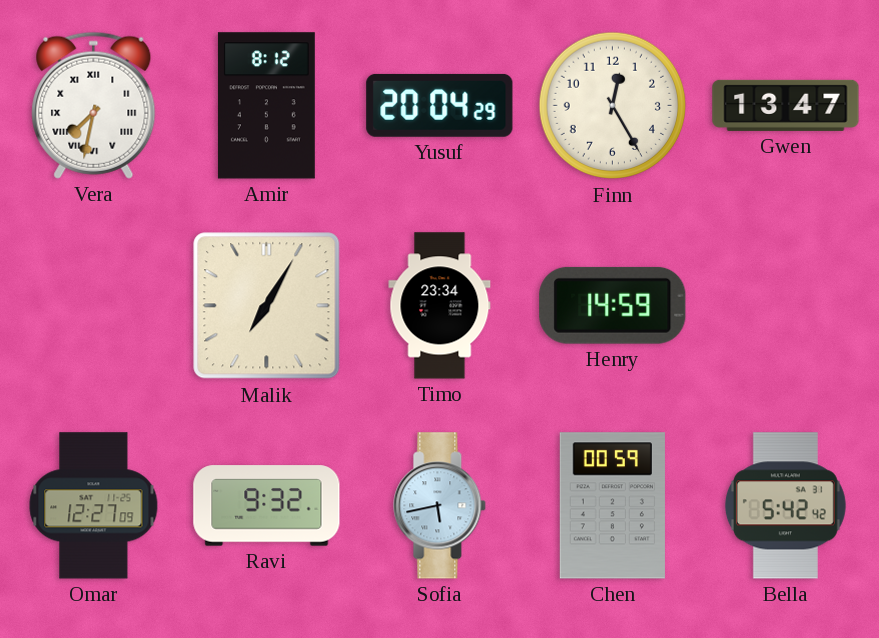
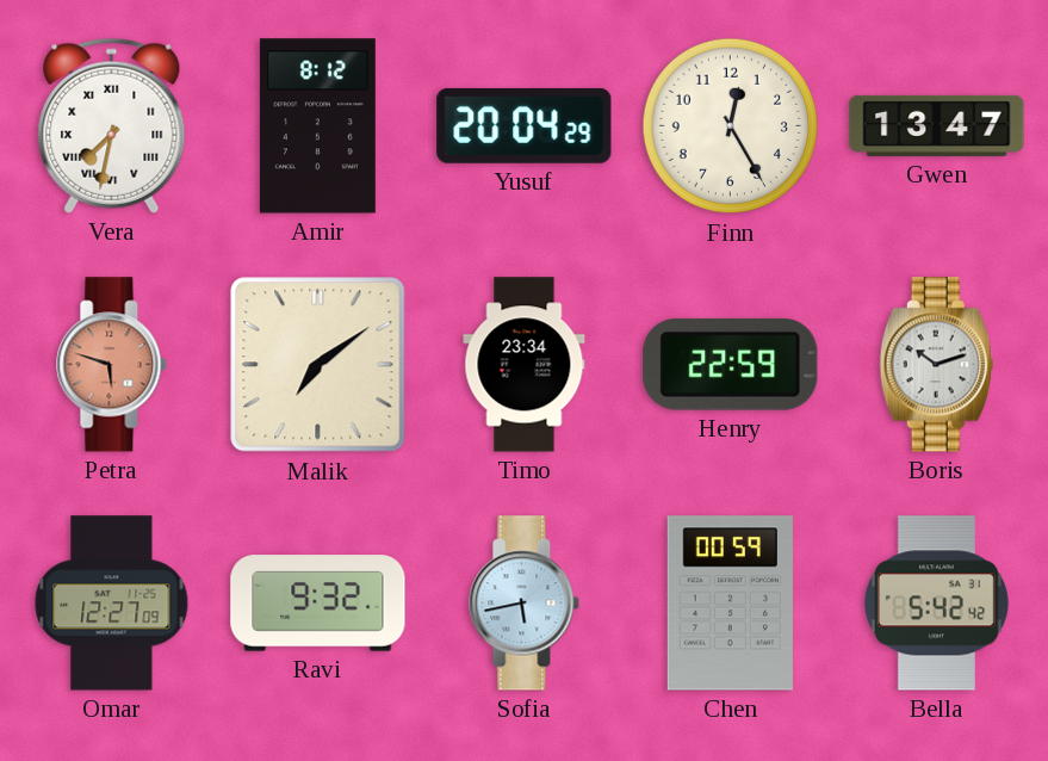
Petra: none -> 5:48 (112, 365)
Malik: 7:05 -> 7:09 (318, 365)
Henry: 14:59 -> 22:59 (731, 364)
Boris: none -> 10:12 (936, 365)
